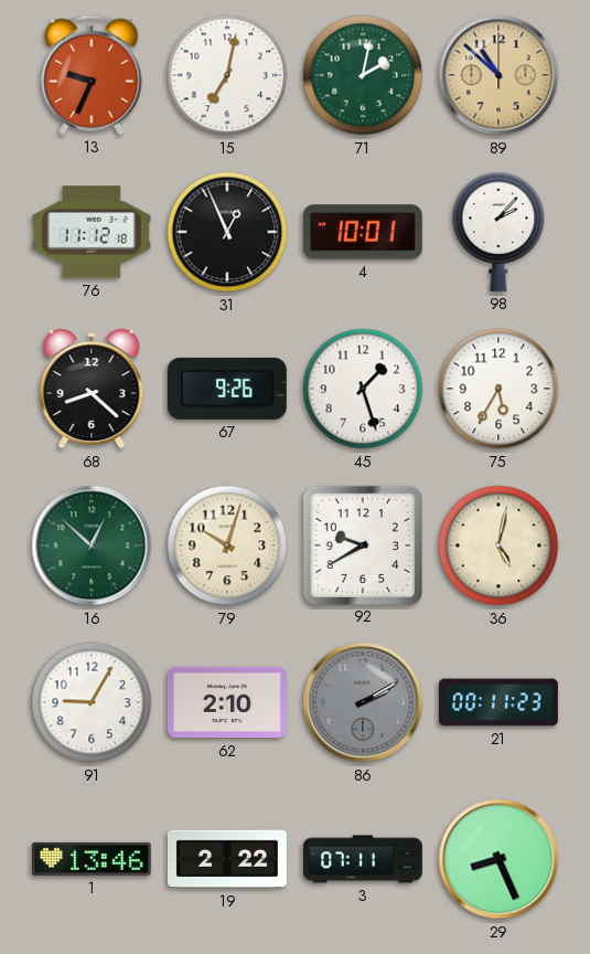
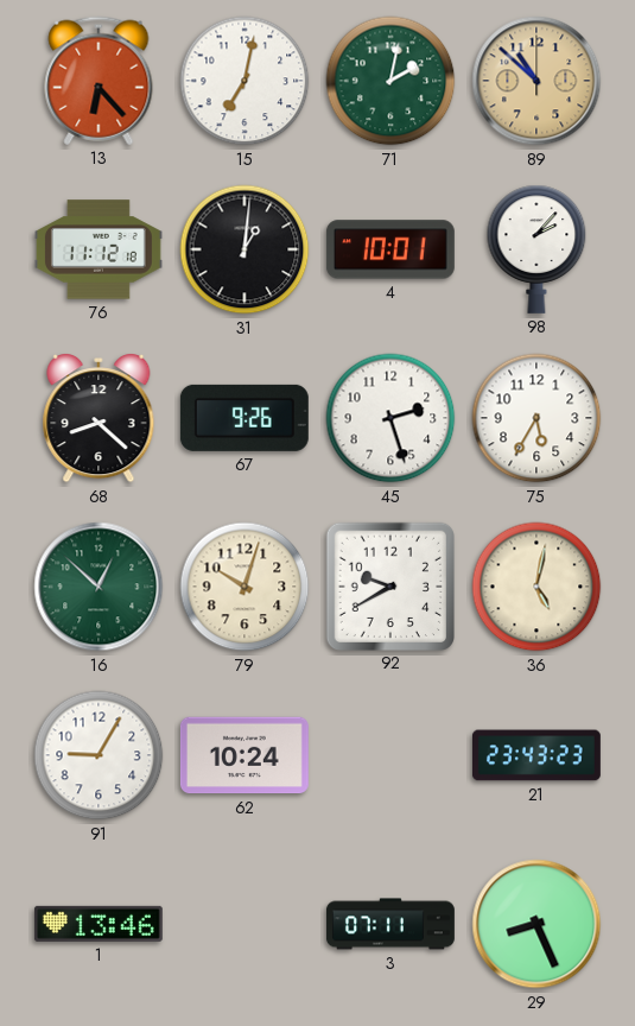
13: 9:34 -> 6:23 (99, 81)
31: 12:56 -> 1:01 (245, 249)
45: 1:27 -> 2:27 (390, 418)
62: 2:10 -> 10:24 (245, 755)
86: 2:10 -> none (363, 702)
21: 00:11 -> 23:43 (536, 755)
19: 2:22 -> none (227, 859)
